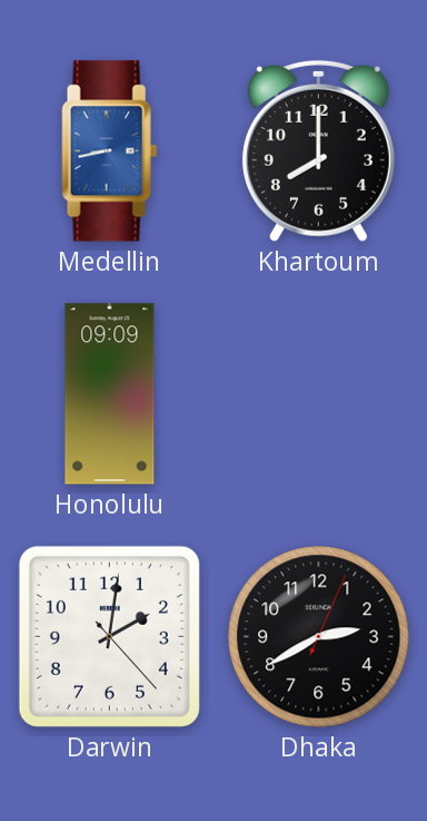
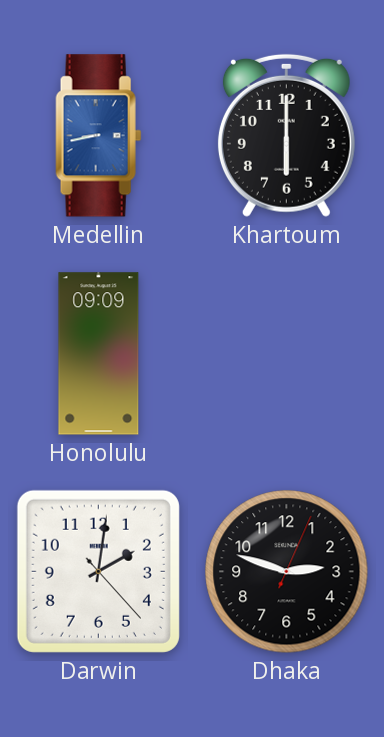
Khartoum: 8:00 -> 6:00 (286, 135)
Dhaka: 2:40 -> 2:48 (287, 572)
